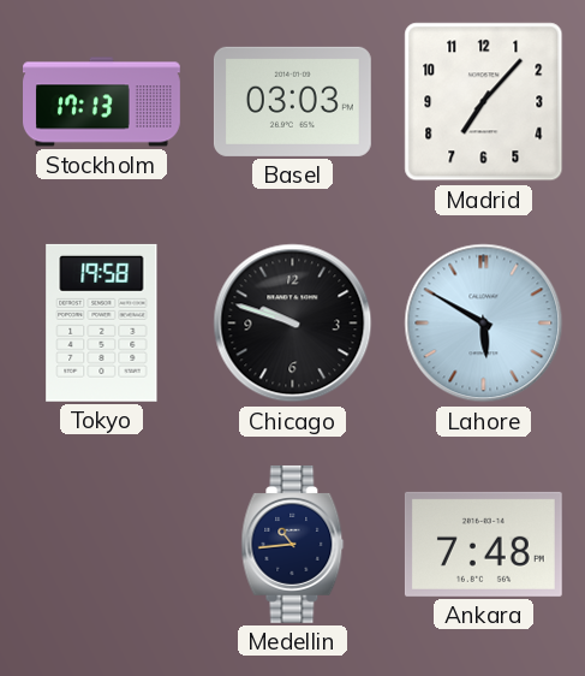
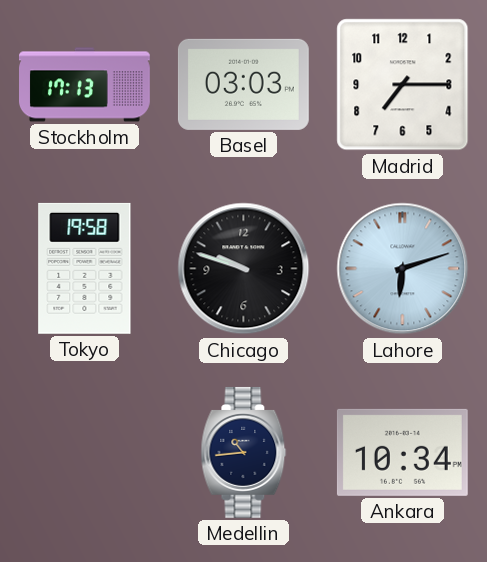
Madrid: 7:07 -> 7:15 (403, 85)
Lahore: 5:50 -> 6:12 (403, 269)
Ankara: 7:48 -> 10:34 (402, 452)
